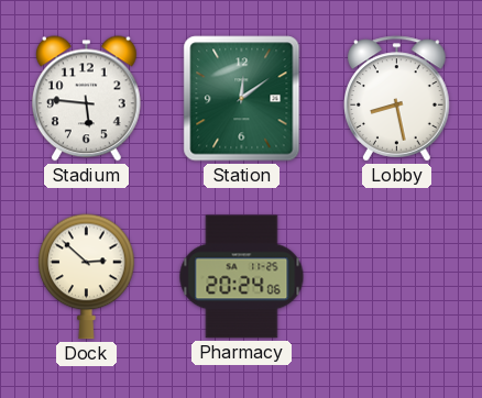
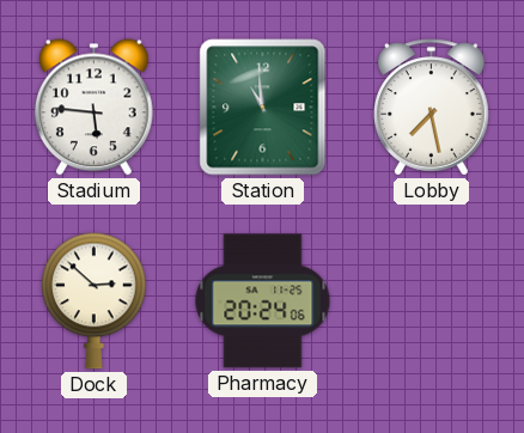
Station: 12:09 -> 10:59 (263, 108)
Lobby: 8:28 -> 7:28 (432, 108)
